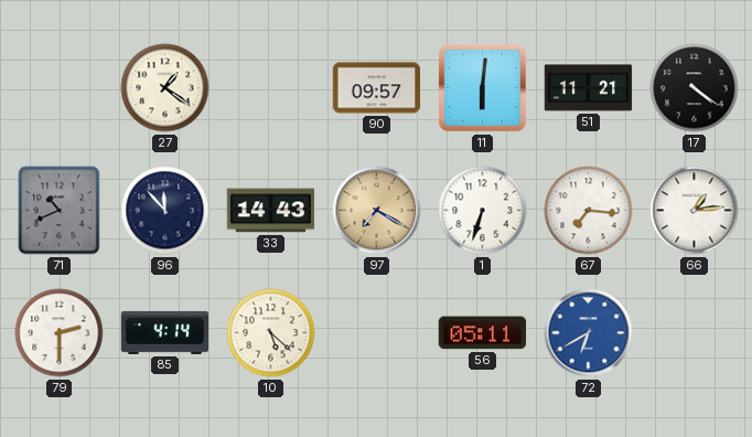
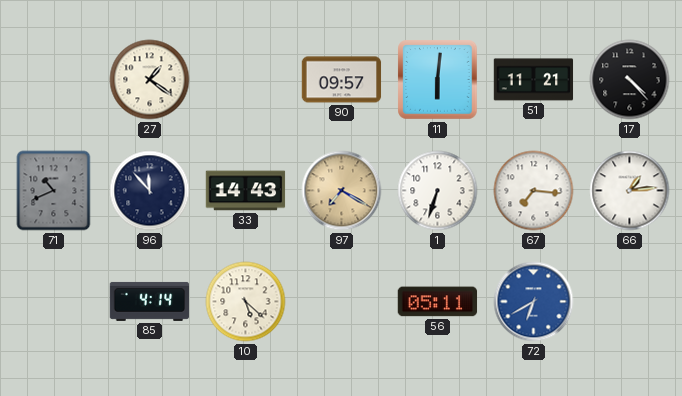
17: 4:21 -> 4:23 (630, 80)
79: 2:30 -> none (60, 333)
